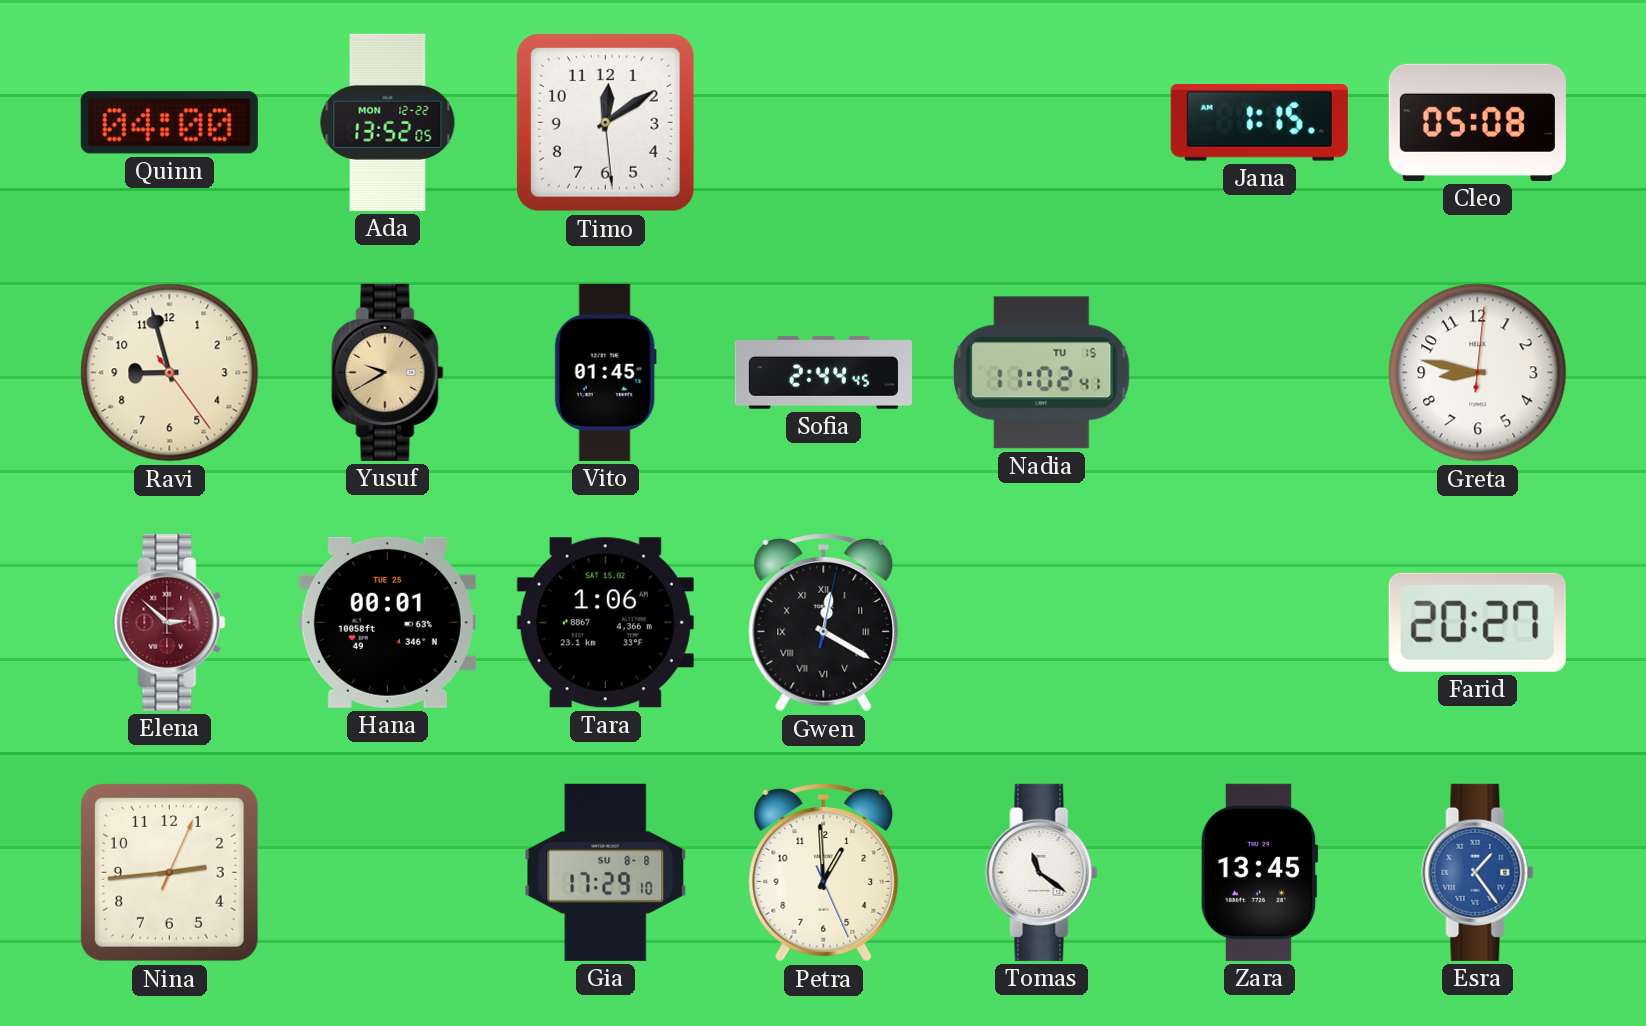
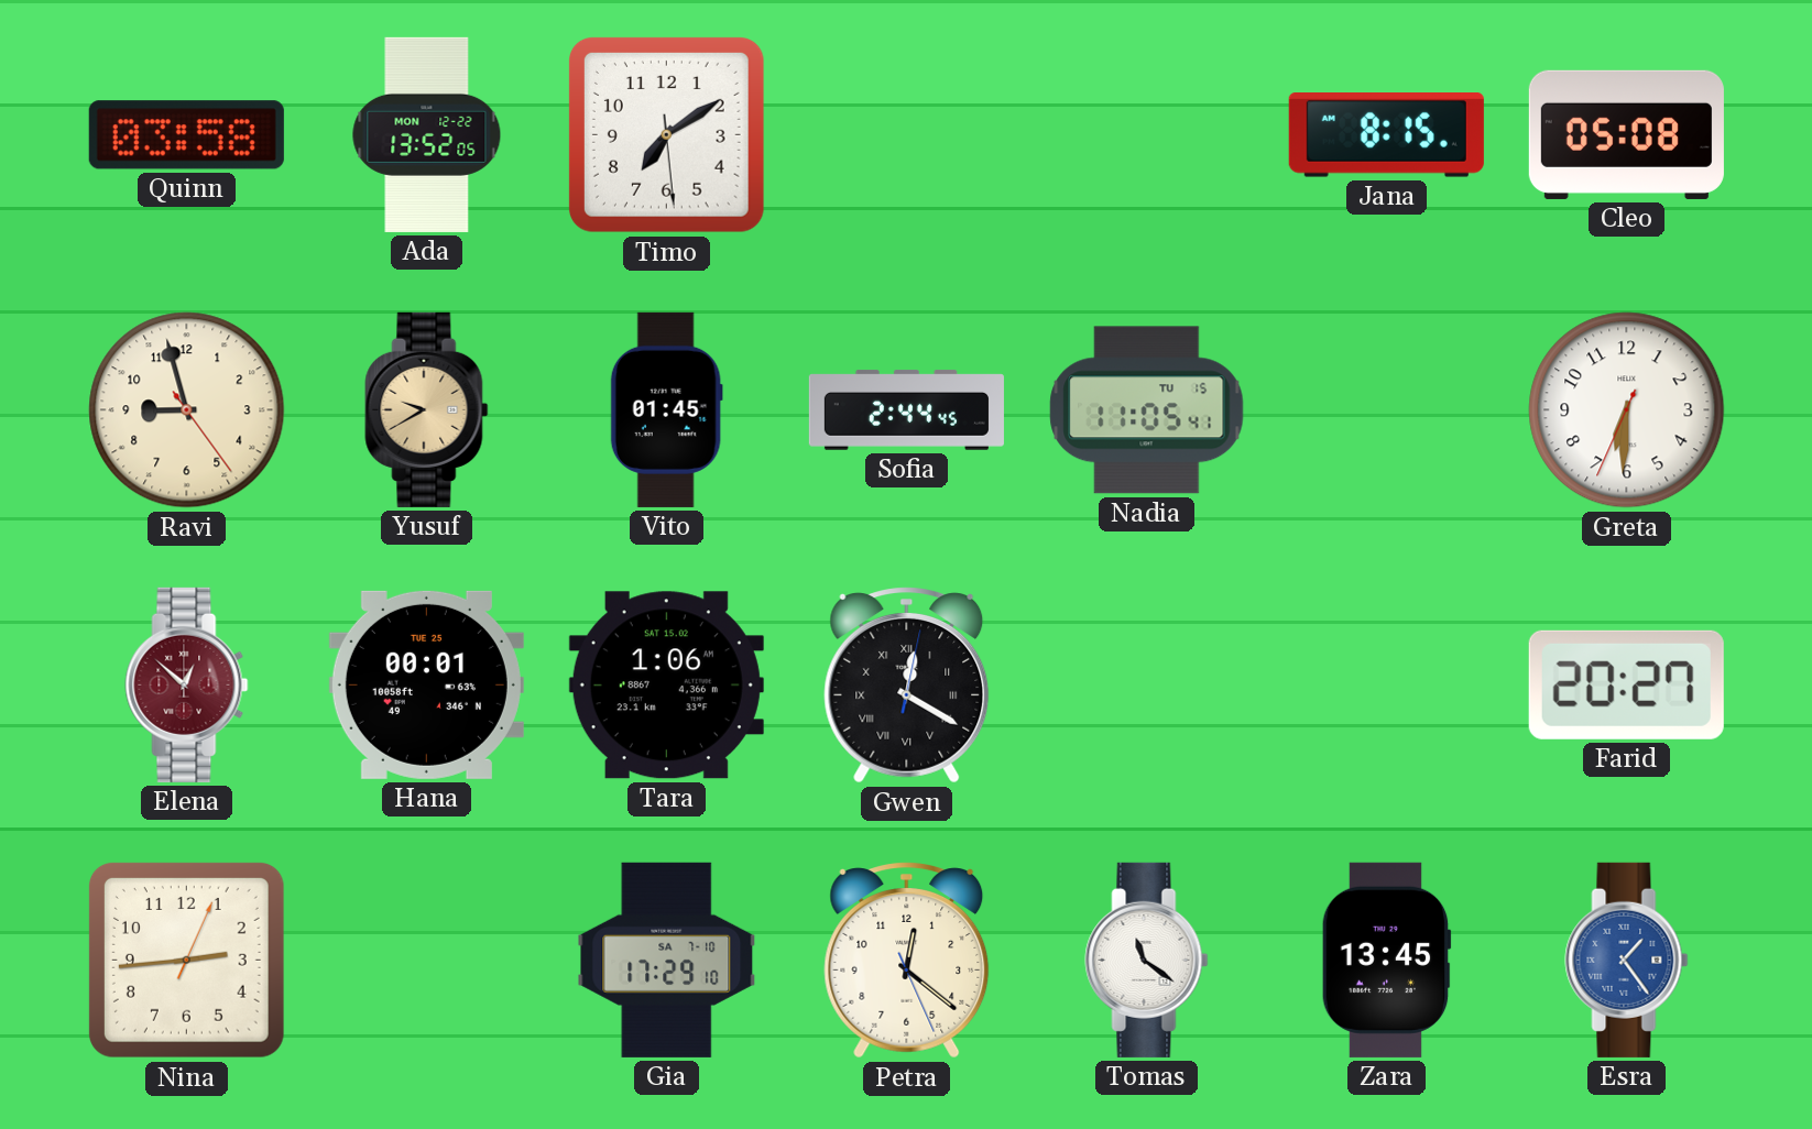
Quinn: 04:00 -> 03:58 (186, 135)
Timo: 12:09 -> 7:09 (666, 134)
Jana: 1:15 -> 8:15 (1386, 135)
Nadia: 11:02 -> 11:05 (1147, 410)
Greta: 8:47 -> 6:30 (1627, 410)
Elena: 2:52 -> 12:52 (187, 684)
Gia date: SU 8-8 -> SA 7-10 (667, 960)
Petra: 12:59 -> 12:21 (907, 961)
